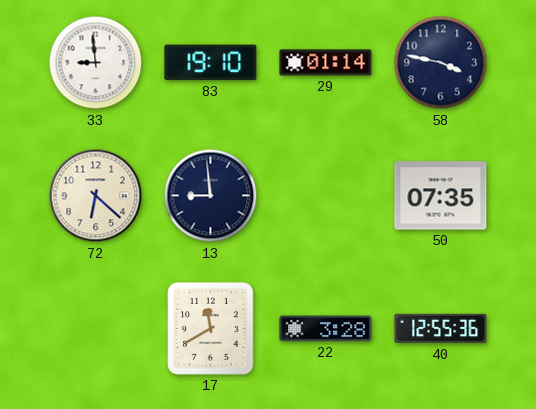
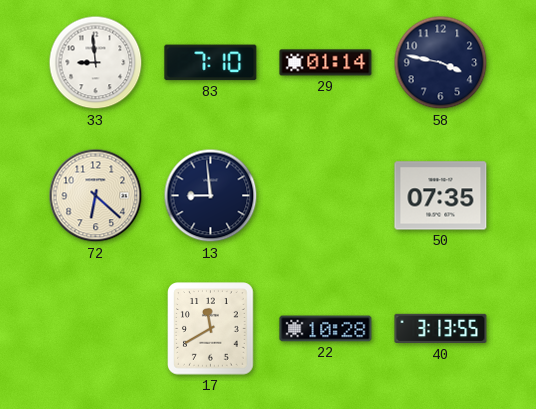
83: 19:10 -> 7:10 (211, 63)
22: 3:28 -> 10:28 (326, 329)
40: 12:55 -> 3:13 (441, 329)
